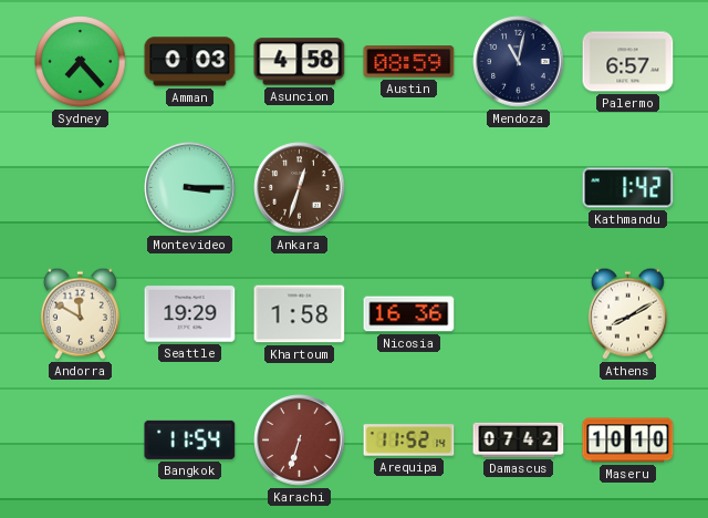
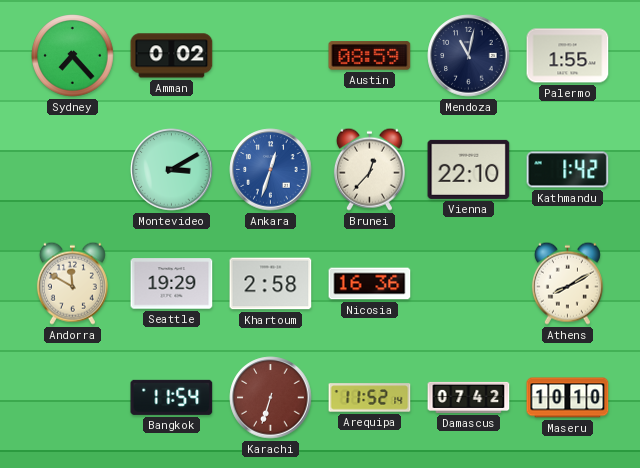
Amman: 0:03 -> 0:02 (172, 56)
Asuncion: 4:58 -> none (300, 62)
Palermo: 6:57 -> 1:55 (568, 56)
Montevideo: 3:15 -> 3:10 (172, 170)
Ankara dial: brown -> blue (271, 170)
Brunei: none -> 12:37 (369, 169)
Vienna: none -> 22:10 (469, 169)
Khartoum: 1:58 -> 2:58 (271, 284)
